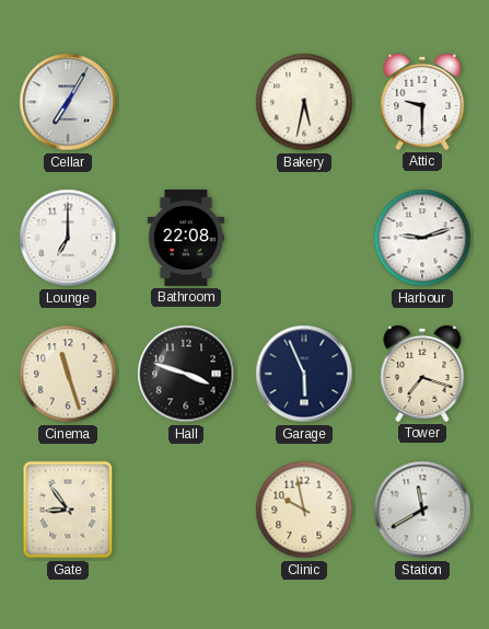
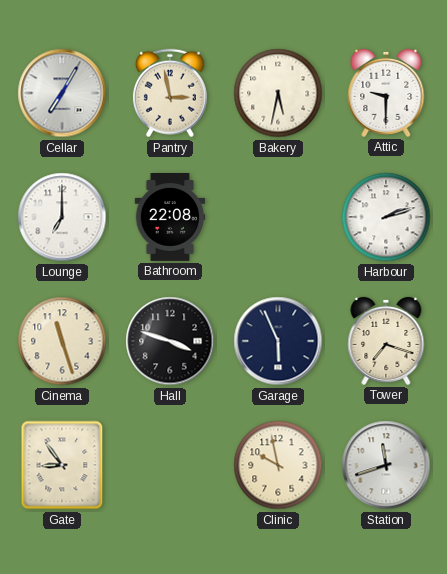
Pantry: none -> 2:58 (170, 93)
Harbour: 9:12 -> 2:12 (386, 217)
Station: 11:40 -> 11:42 (386, 465)
